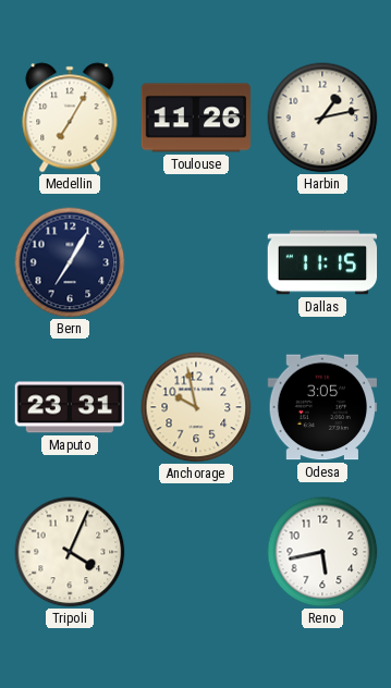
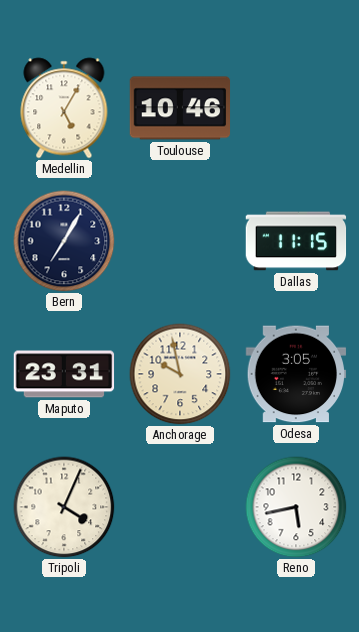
Medellin: 7:05 -> 5:05 (64, 108)
Toulouse: 11:26 -> 10:46 (180, 108)
Harbin: 1:13 -> none (322, 118)
